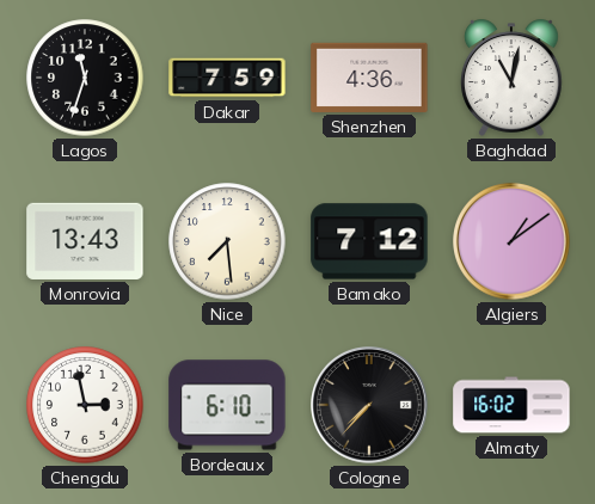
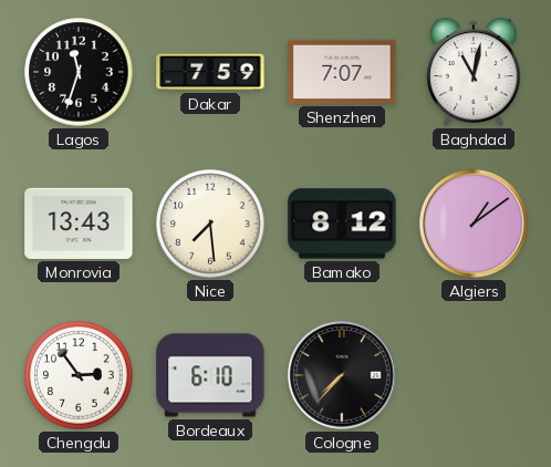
Shenzhen: 4:36 -> 7:07 (342, 72)
Bamako: 7:12 -> 8:12 (342, 224)
Chengdu: 2:58 -> 2:54 (79, 375)
Almaty: 16:02 -> none (511, 405)
